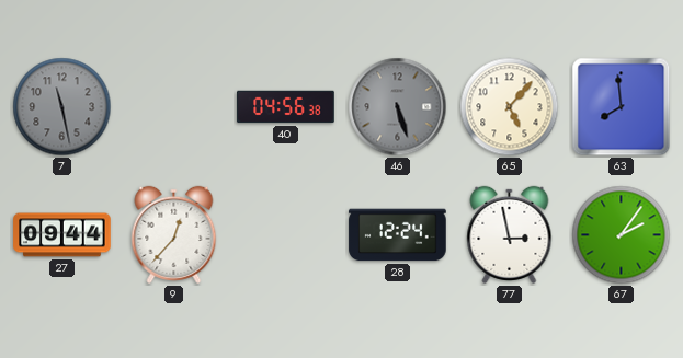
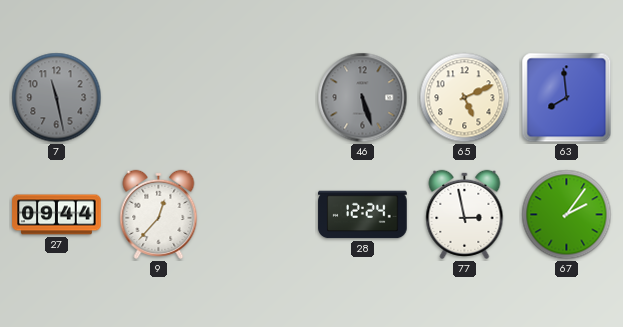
40: 04:56 -> none (286, 107)
65: 5:07 -> 5:11 (465, 98)
